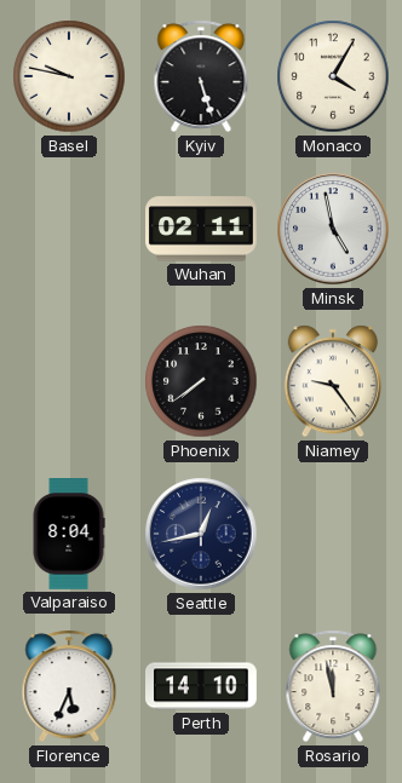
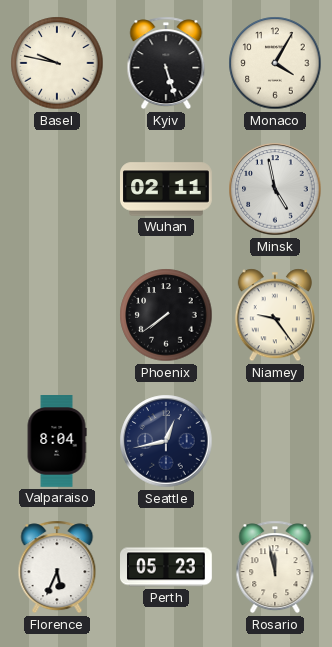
Perth: 14:10 -> 05:23 (167, 567)
